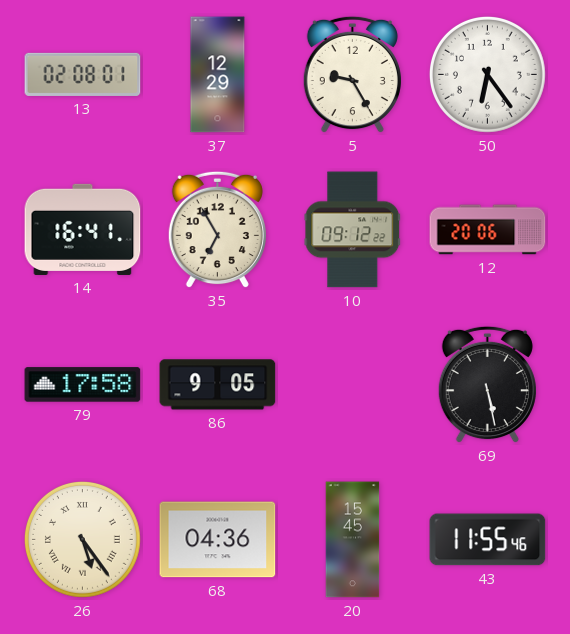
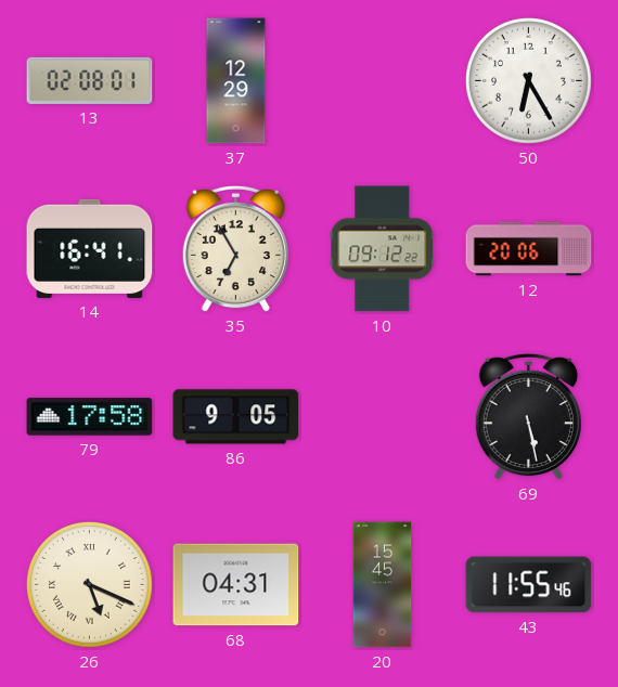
5: 9:25 -> none (352, 75)
50: 6:24 -> 6:25 (528, 80)
26: 5:24 -> 5:19 (89, 584)
68: 04:36 -> 04:31 (236, 585)
